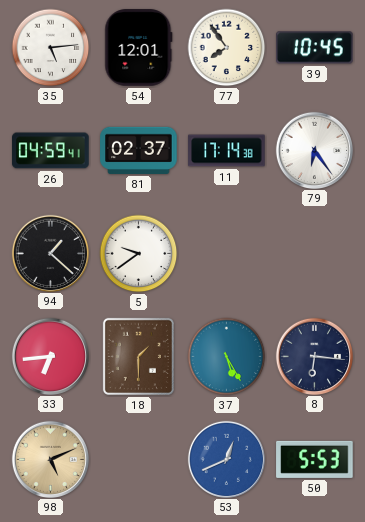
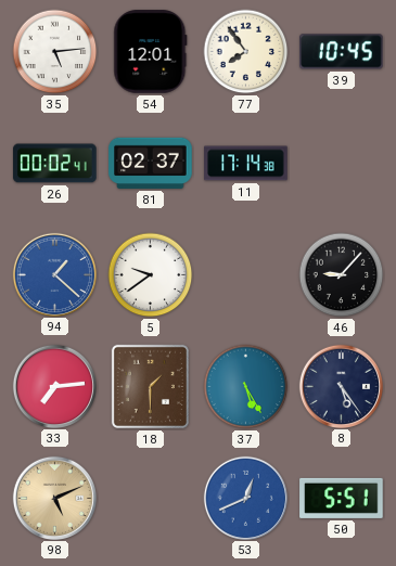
26: 04:59 -> 00:02 (55, 164)
79: 6:24 -> none (314, 150)
94 dial: black -> blue (54, 274)
46: none -> 9:07 (342, 275)
33: 6:44 -> 7:14 (54, 386)
8: 6:16 -> 5:24 (341, 386)
50: 5:53 -> 5:51 (342, 498)
